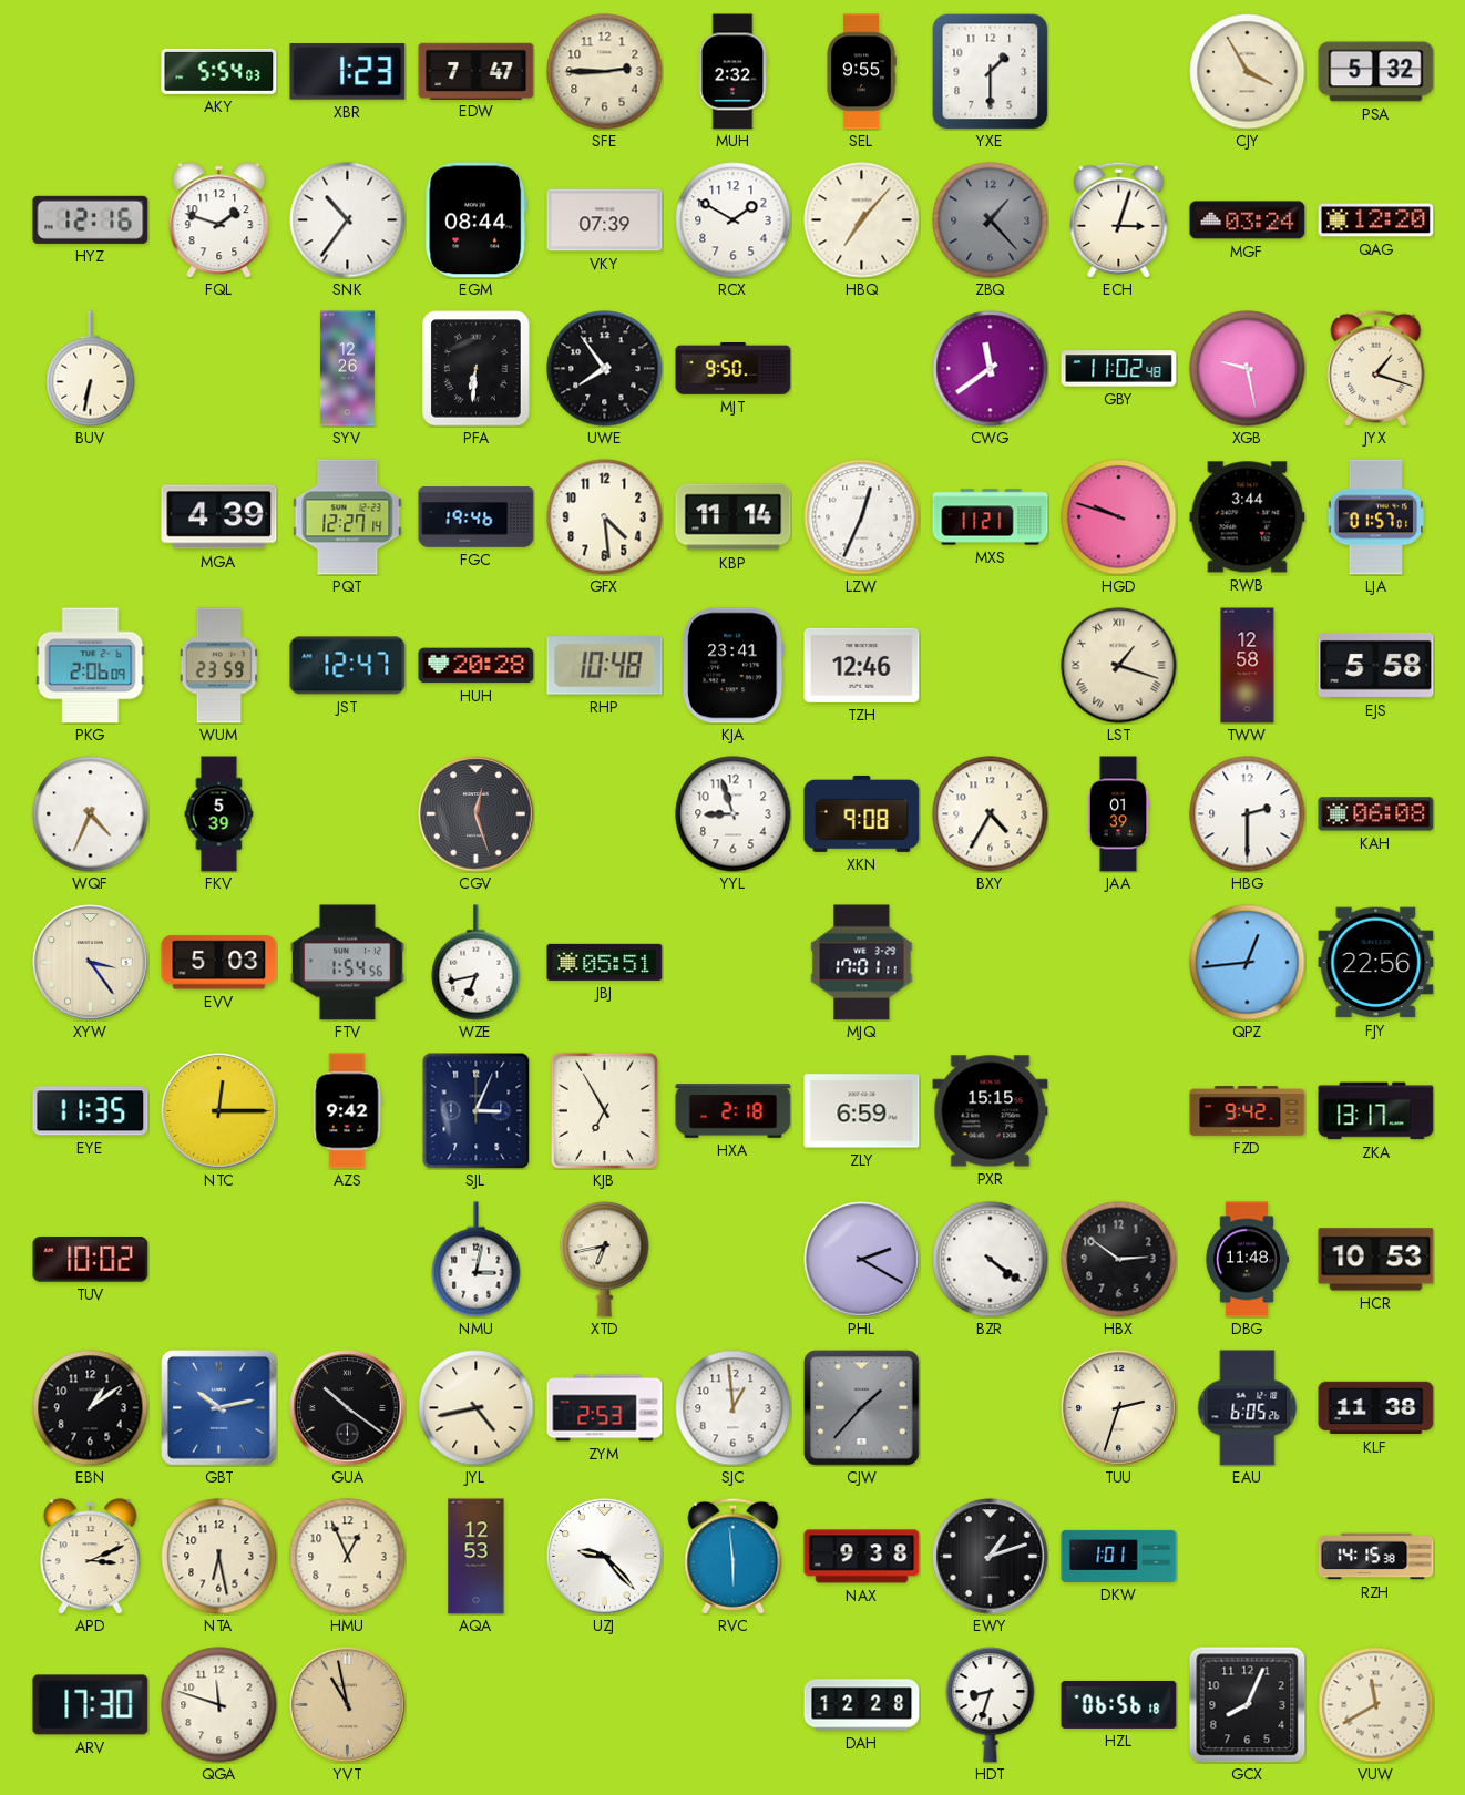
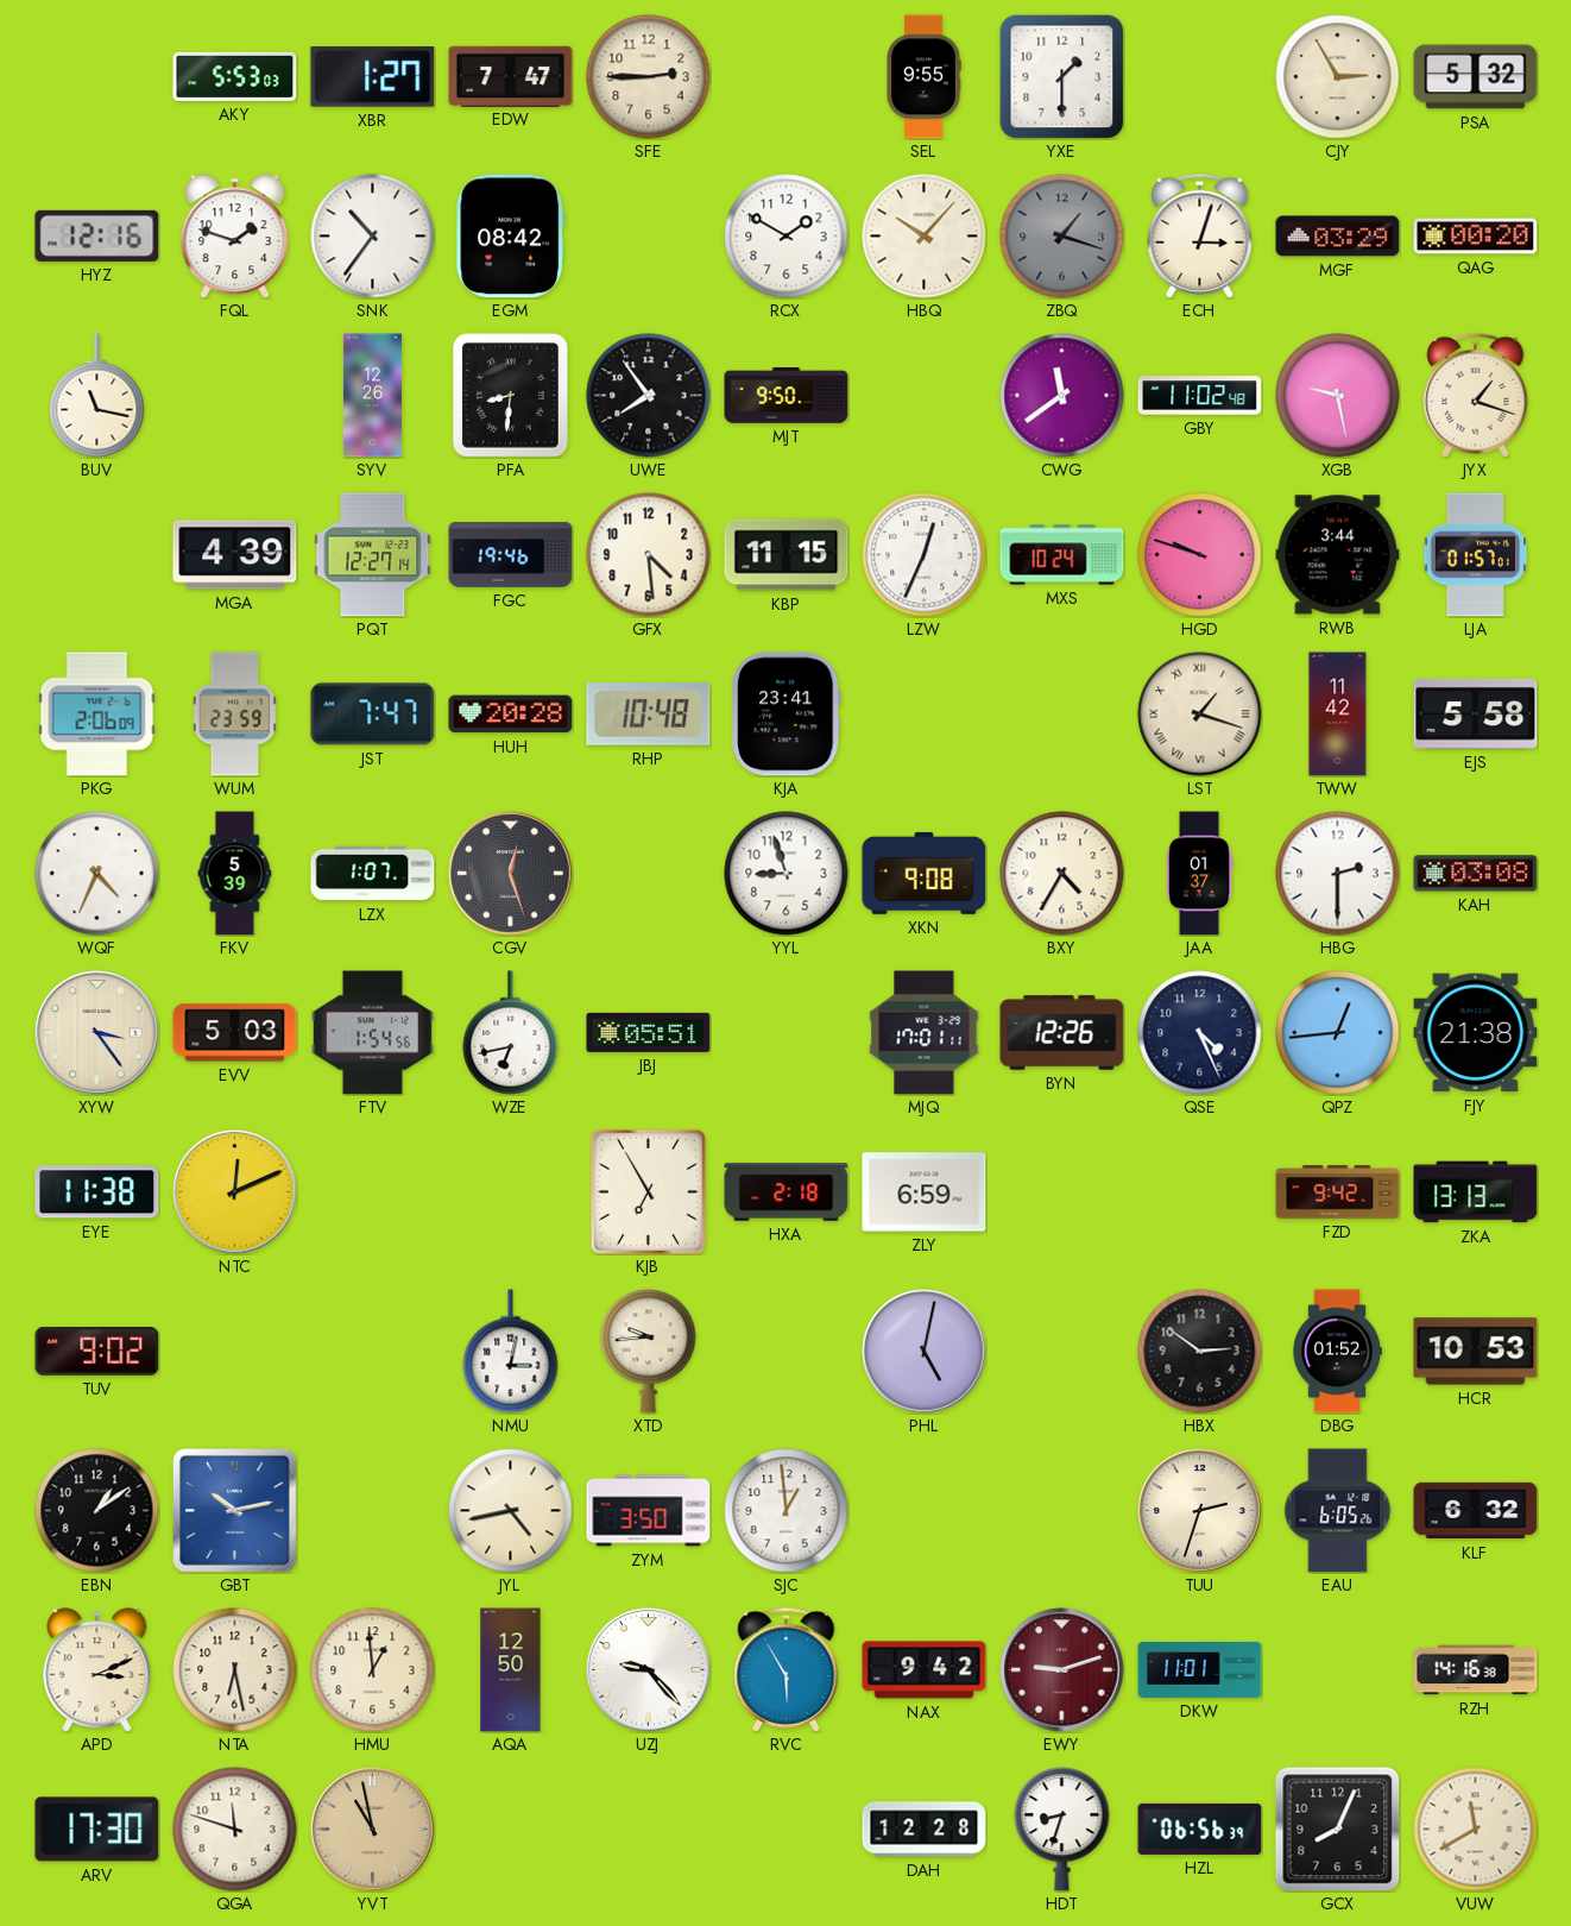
AKY: 5:54 -> 5:53 (235, 76)
XBR: 1:23 -> 1:27 (373, 77)
MUH: 2:32 -> none (732, 72)
CJY: 3:55 -> 2:55 (1338, 77)
EGM: 08:44 -> 08:42 (511, 237)
VKY: 07:39 -> none (605, 220)
HBQ: 7:07 -> 10:07 (925, 237)
ZBQ: 1:23 -> 1:18 (1062, 237)
MGF: 03:24 -> 03:29 (1338, 237)
QAG: 12:20 -> 00:20 (1476, 237)
BUV: 6:32 -> 11:17 (97, 396)
PFA: 6:31 -> 8:31 (511, 396)
KBP: 11:14 -> 11:15 (787, 555)
MXS: 11:21 -> 10:24 (1062, 555)
JST: 12:47 -> 7:47 (373, 715)
TZH: 12:46 -> none (862, 665)
TWW: 12:58 -> 11:42 (1338, 715)
LZX: none -> 1:07 (373, 874)
JAA: 01:39 -> 01:37 (1199, 874)
KAH: 06:08 -> 03:08 (1476, 874)
BYN: none -> 12:26 (1062, 1033)
QSE: none -> 4:26 (1200, 1033)
FJY: 22:56 -> 21:38 (1476, 1033)
EYE: 11:35 -> 11:38 (97, 1192)
NTC: 12:15 -> 12:11 (235, 1192)
AZS: 9:42 -> none (347, 1111)
SJL: 3:04 -> none (477, 1110)
PXR: 15:15 -> none (991, 1111)
ZKA: 13:17 -> 13:13 (1476, 1192)
TUV: 10:02 -> 9:02 (97, 1352)
XTD: 6:43 -> 9:44 (649, 1352)
PHL: 2:20 -> 5:02 (925, 1352)
BZR: 4:21 -> none (991, 1260)
DBG: 11:48 -> 01:52 (1337, 1352)
GUA: 10:21 -> none (348, 1408)
ZYM: 2:53 -> 3:50 (649, 1511)
CJW: 1:37 -> none (862, 1408)
KLF: 11:38 -> 6:32 (1476, 1511)
HMU: 12:56 -> 12:59 (373, 1670)
AQA: 12:53 -> 12:50 (511, 1670)
RVC: 5:59 -> 5:55 (787, 1669)
NAX: 9:38 -> 9:42 (925, 1670)
EWY: 1:12 -> 9:12 (1062, 1670)
EWY dial: black -> burgundy (1062, 1670)
DKW: 1:01 -> 11:01 (1200, 1669)
RZH: 14:15 -> 14:16 (1476, 1670)
HZL: 06:56:18 -> 06:56:39 (1200, 1829)
